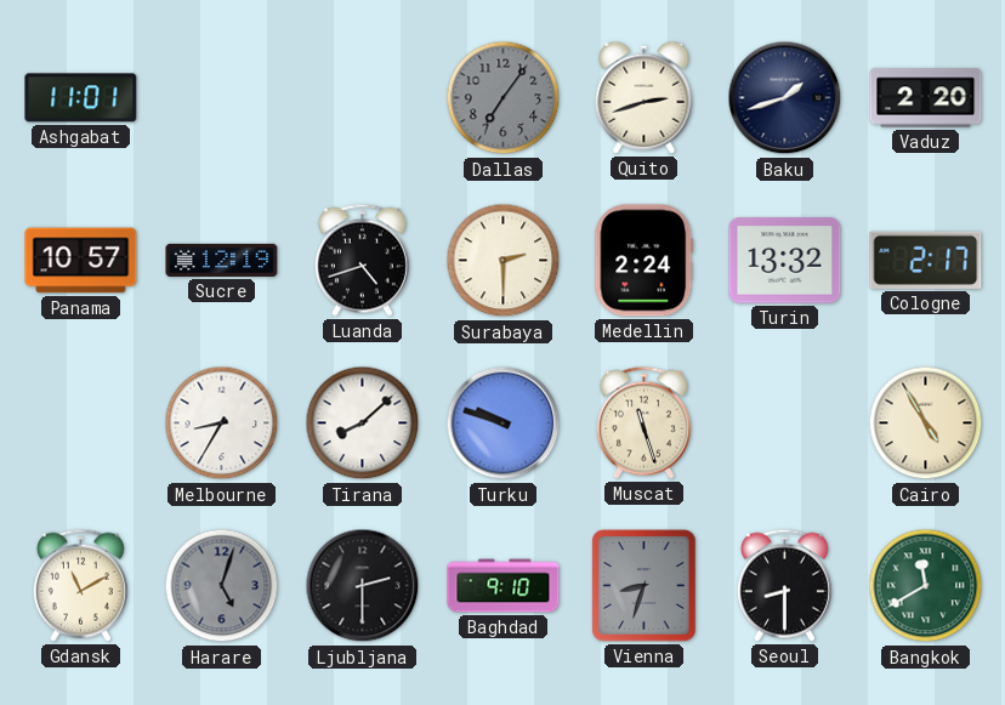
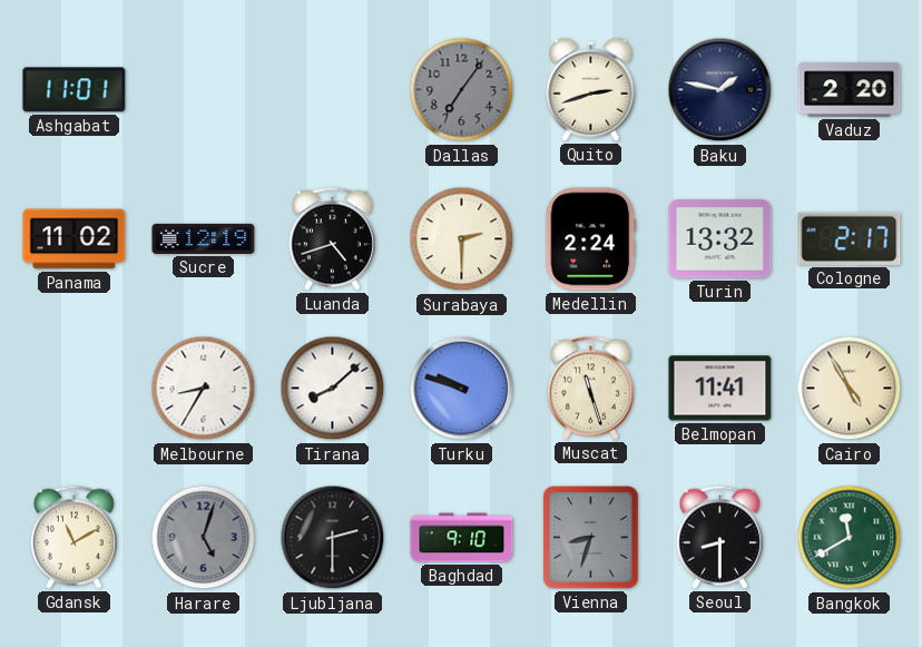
Baku: 1:42 -> 1:47 (720, 90)
Panama: 10:57 -> 11:02 (75, 239)
Belmopan: none -> 11:41 (720, 389)
